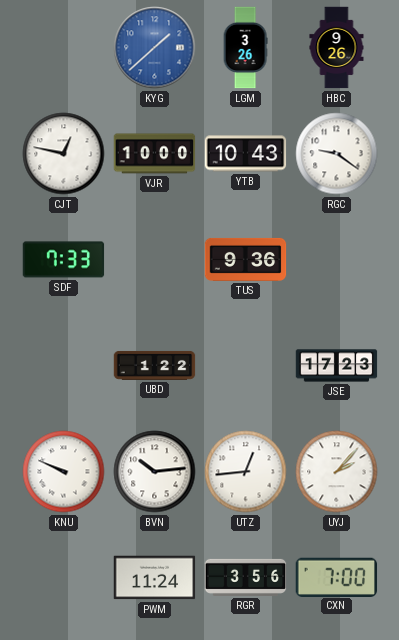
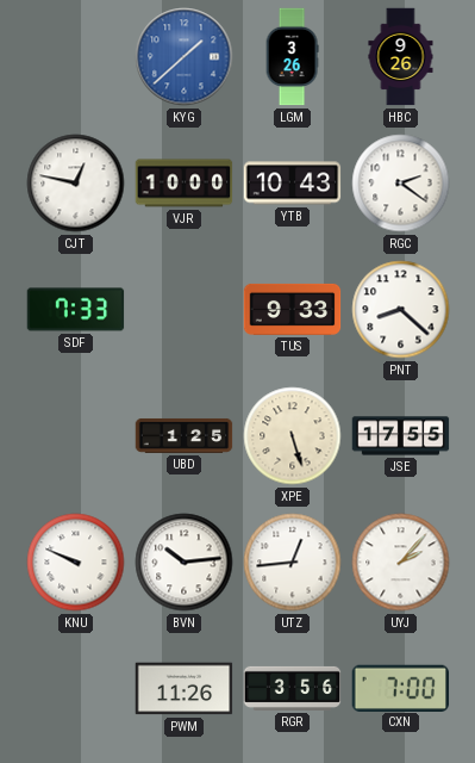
RGC: 9:21 -> 2:21 (401, 184)
TUS: 9:36 -> 9:33 (293, 309)
PNT: none -> 8:22 (401, 310)
UBD: 1:22 -> 1:25 (185, 435)
XPE: none -> 5:27 (293, 436)
JSE: 17:23 -> 17:55 (401, 436)
PWM: 11:24 -> 11:26 (185, 689)
